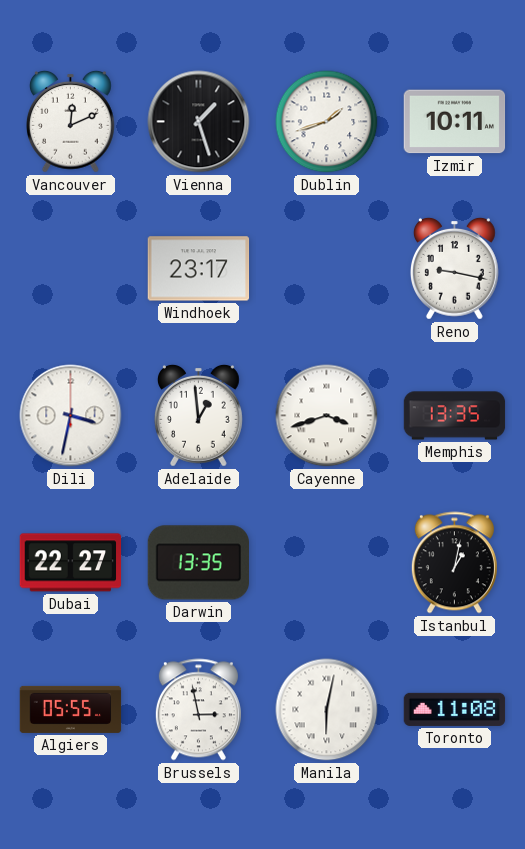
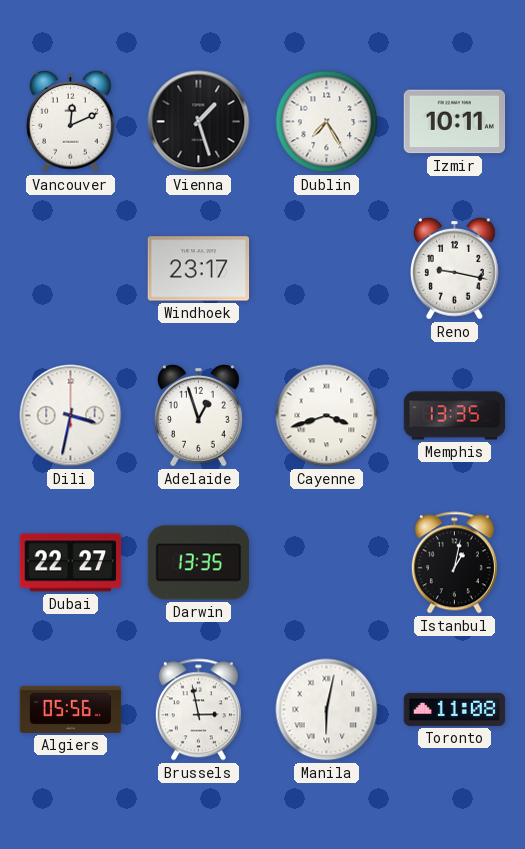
Dublin: 1:42 -> 7:25 (327, 122)
Adelaide: 12:59 -> 12:57 (199, 415)
Algiers: 05:55 -> 05:56 (71, 709)
